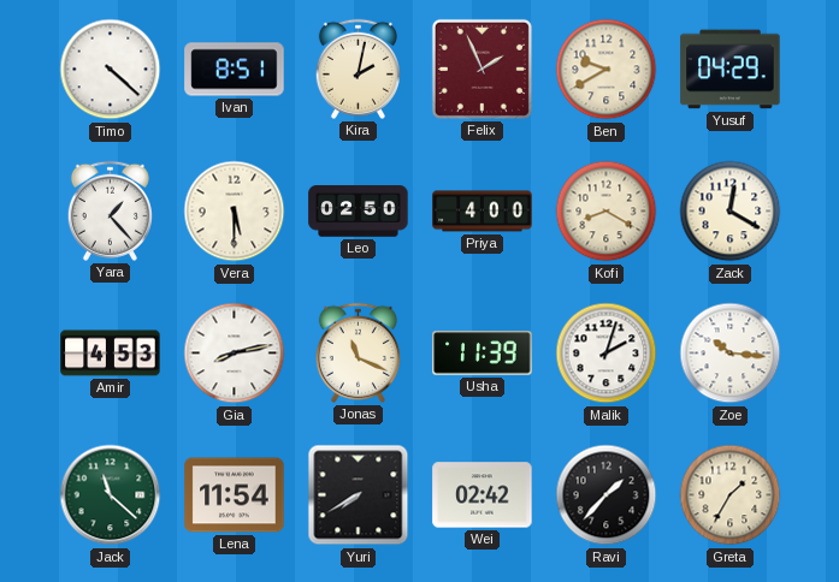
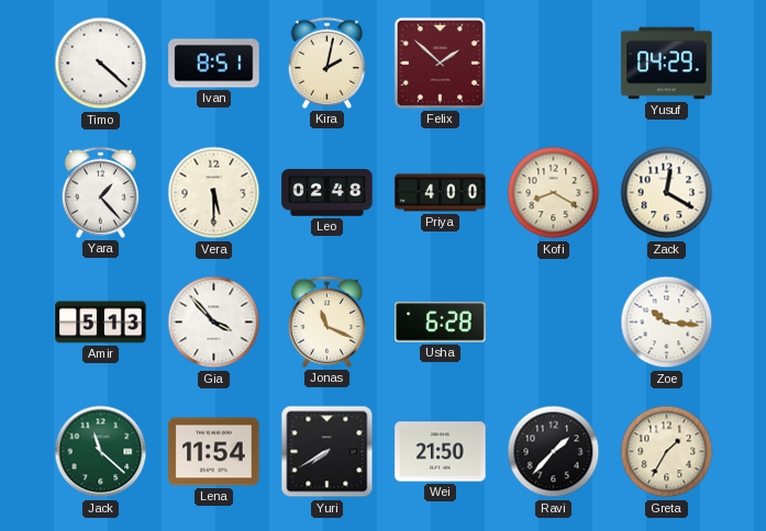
Felix: 1:56 -> 1:52 (440, 63)
Ben: 9:40 -> none (607, 70)
Leo: 02:50 -> 02:48 (328, 193)
Amir: 4:53 -> 5:13 (101, 323)
Gia: 8:13 -> 3:53 (214, 323)
Usha: 11:39 -> 6:28 (441, 323)
Malik: 2:03 -> none (607, 354)
Wei: 02:42 -> 21:50 (441, 452)
